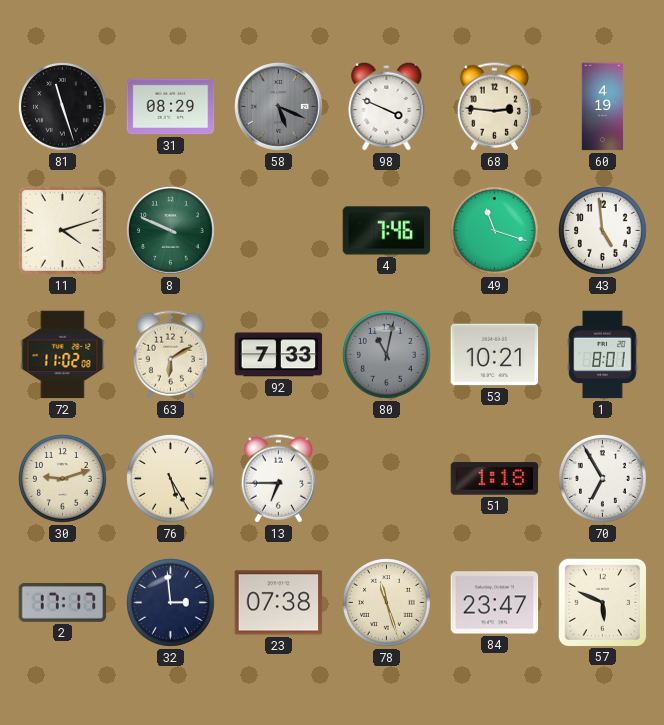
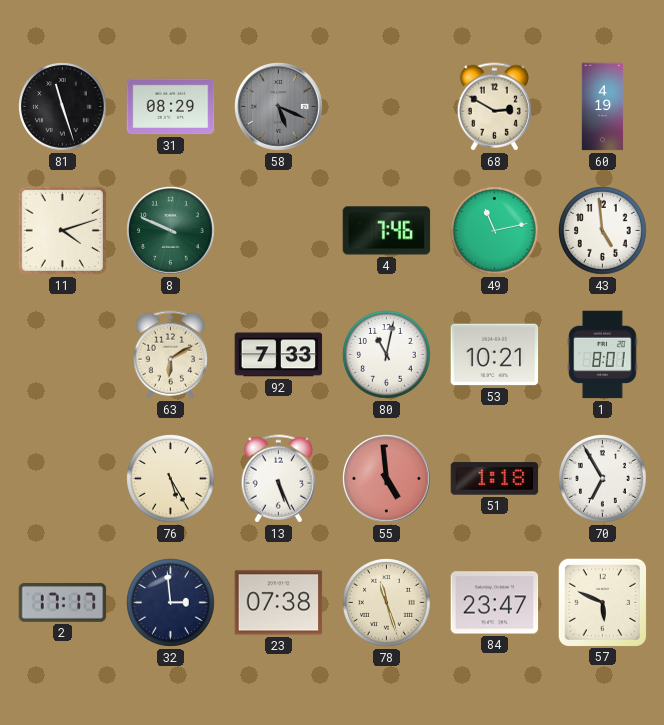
98: 3:49 -> none (387, 106)
68: 2:46 -> 2:50 (494, 107)
49: 11:18 -> 11:13 (495, 231)
72: 11:02 -> none (63, 355)
80 dial: grey -> white (387, 355)
30: 9:12 -> none (63, 479)
13: 6:45 -> 5:26 (278, 479)
55: none -> 4:59 (387, 479)
